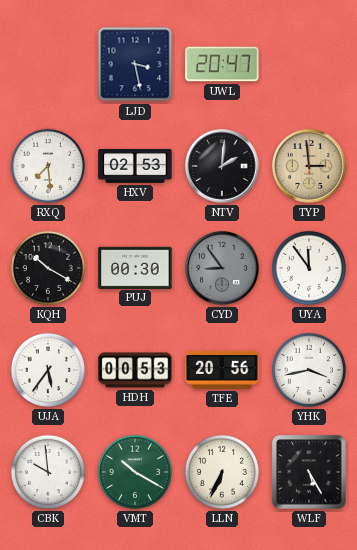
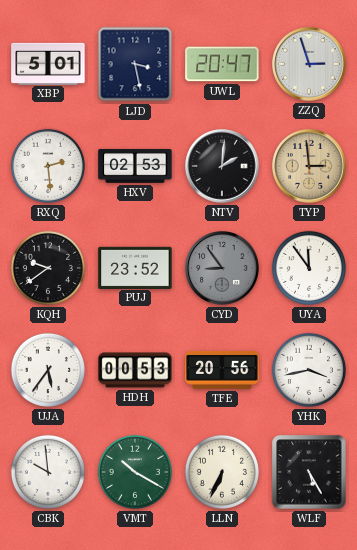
XBP: none -> 5:01 (48, 63)
ZZQ: none -> 2:57 (309, 64)
RXQ: 7:29 -> 2:29 (48, 166)
KQH: 10:20 -> 9:39 (48, 268)
PUJ: 00:30 -> 23:52 (135, 267)
